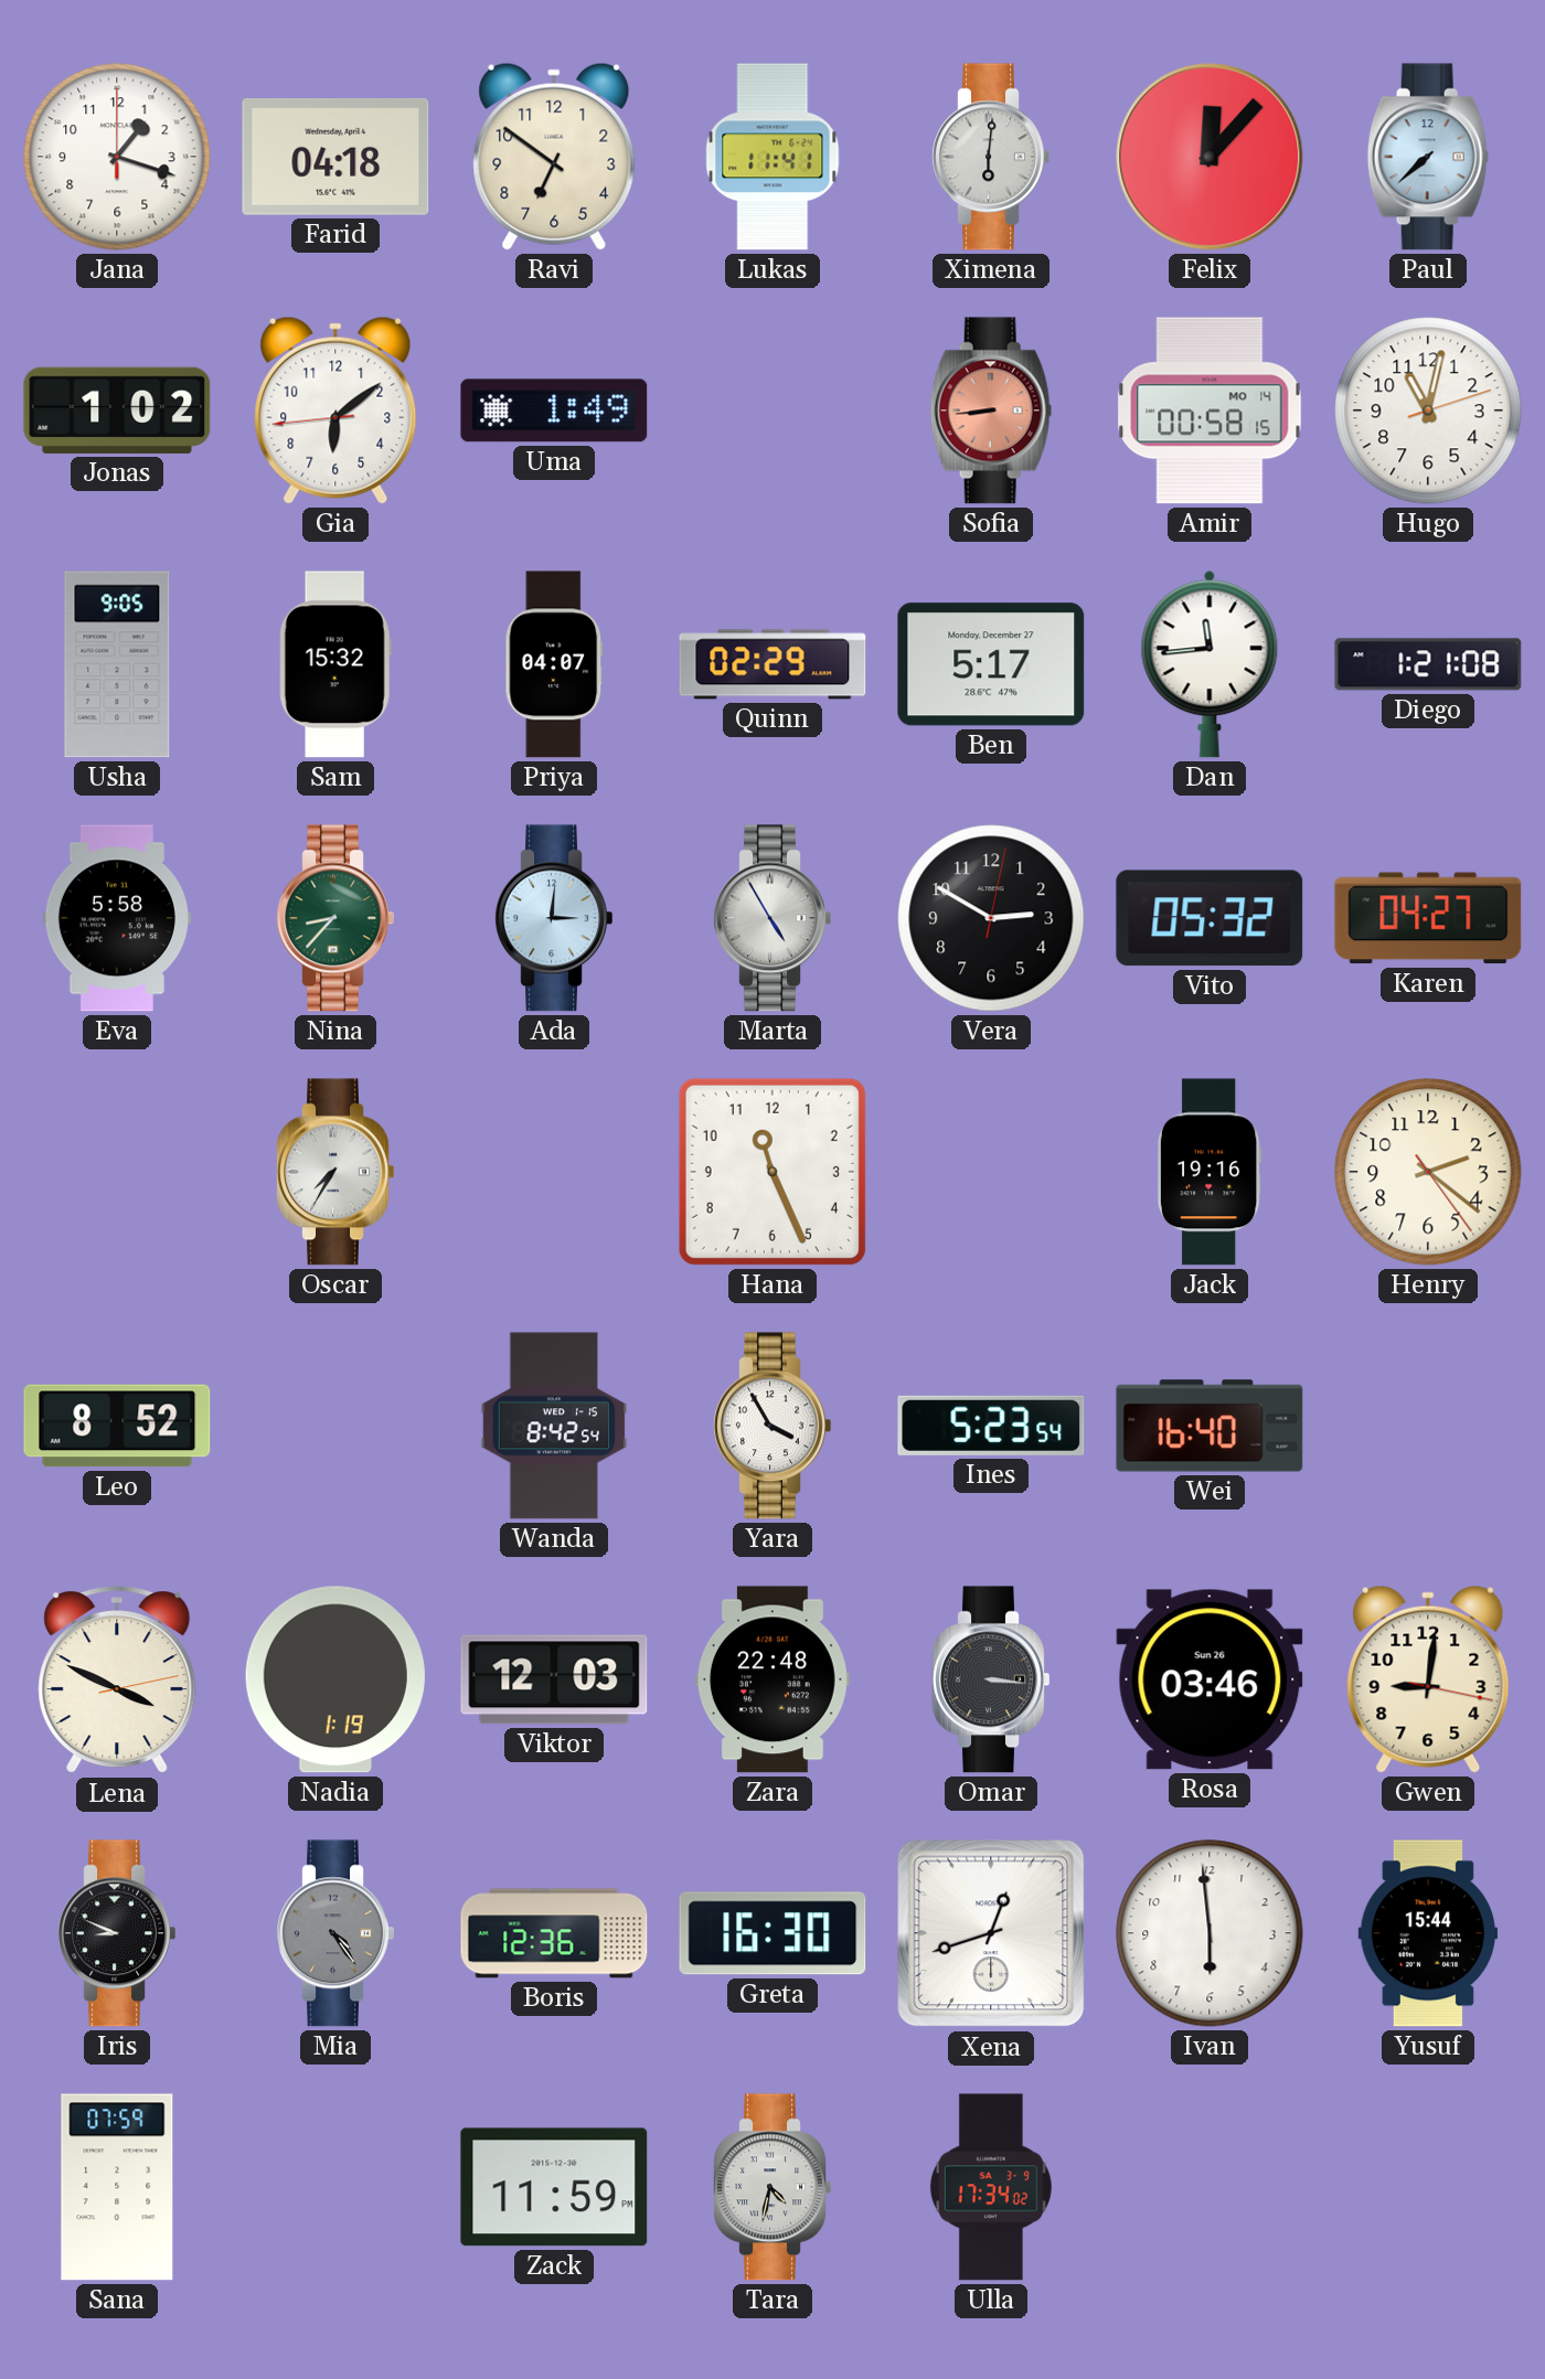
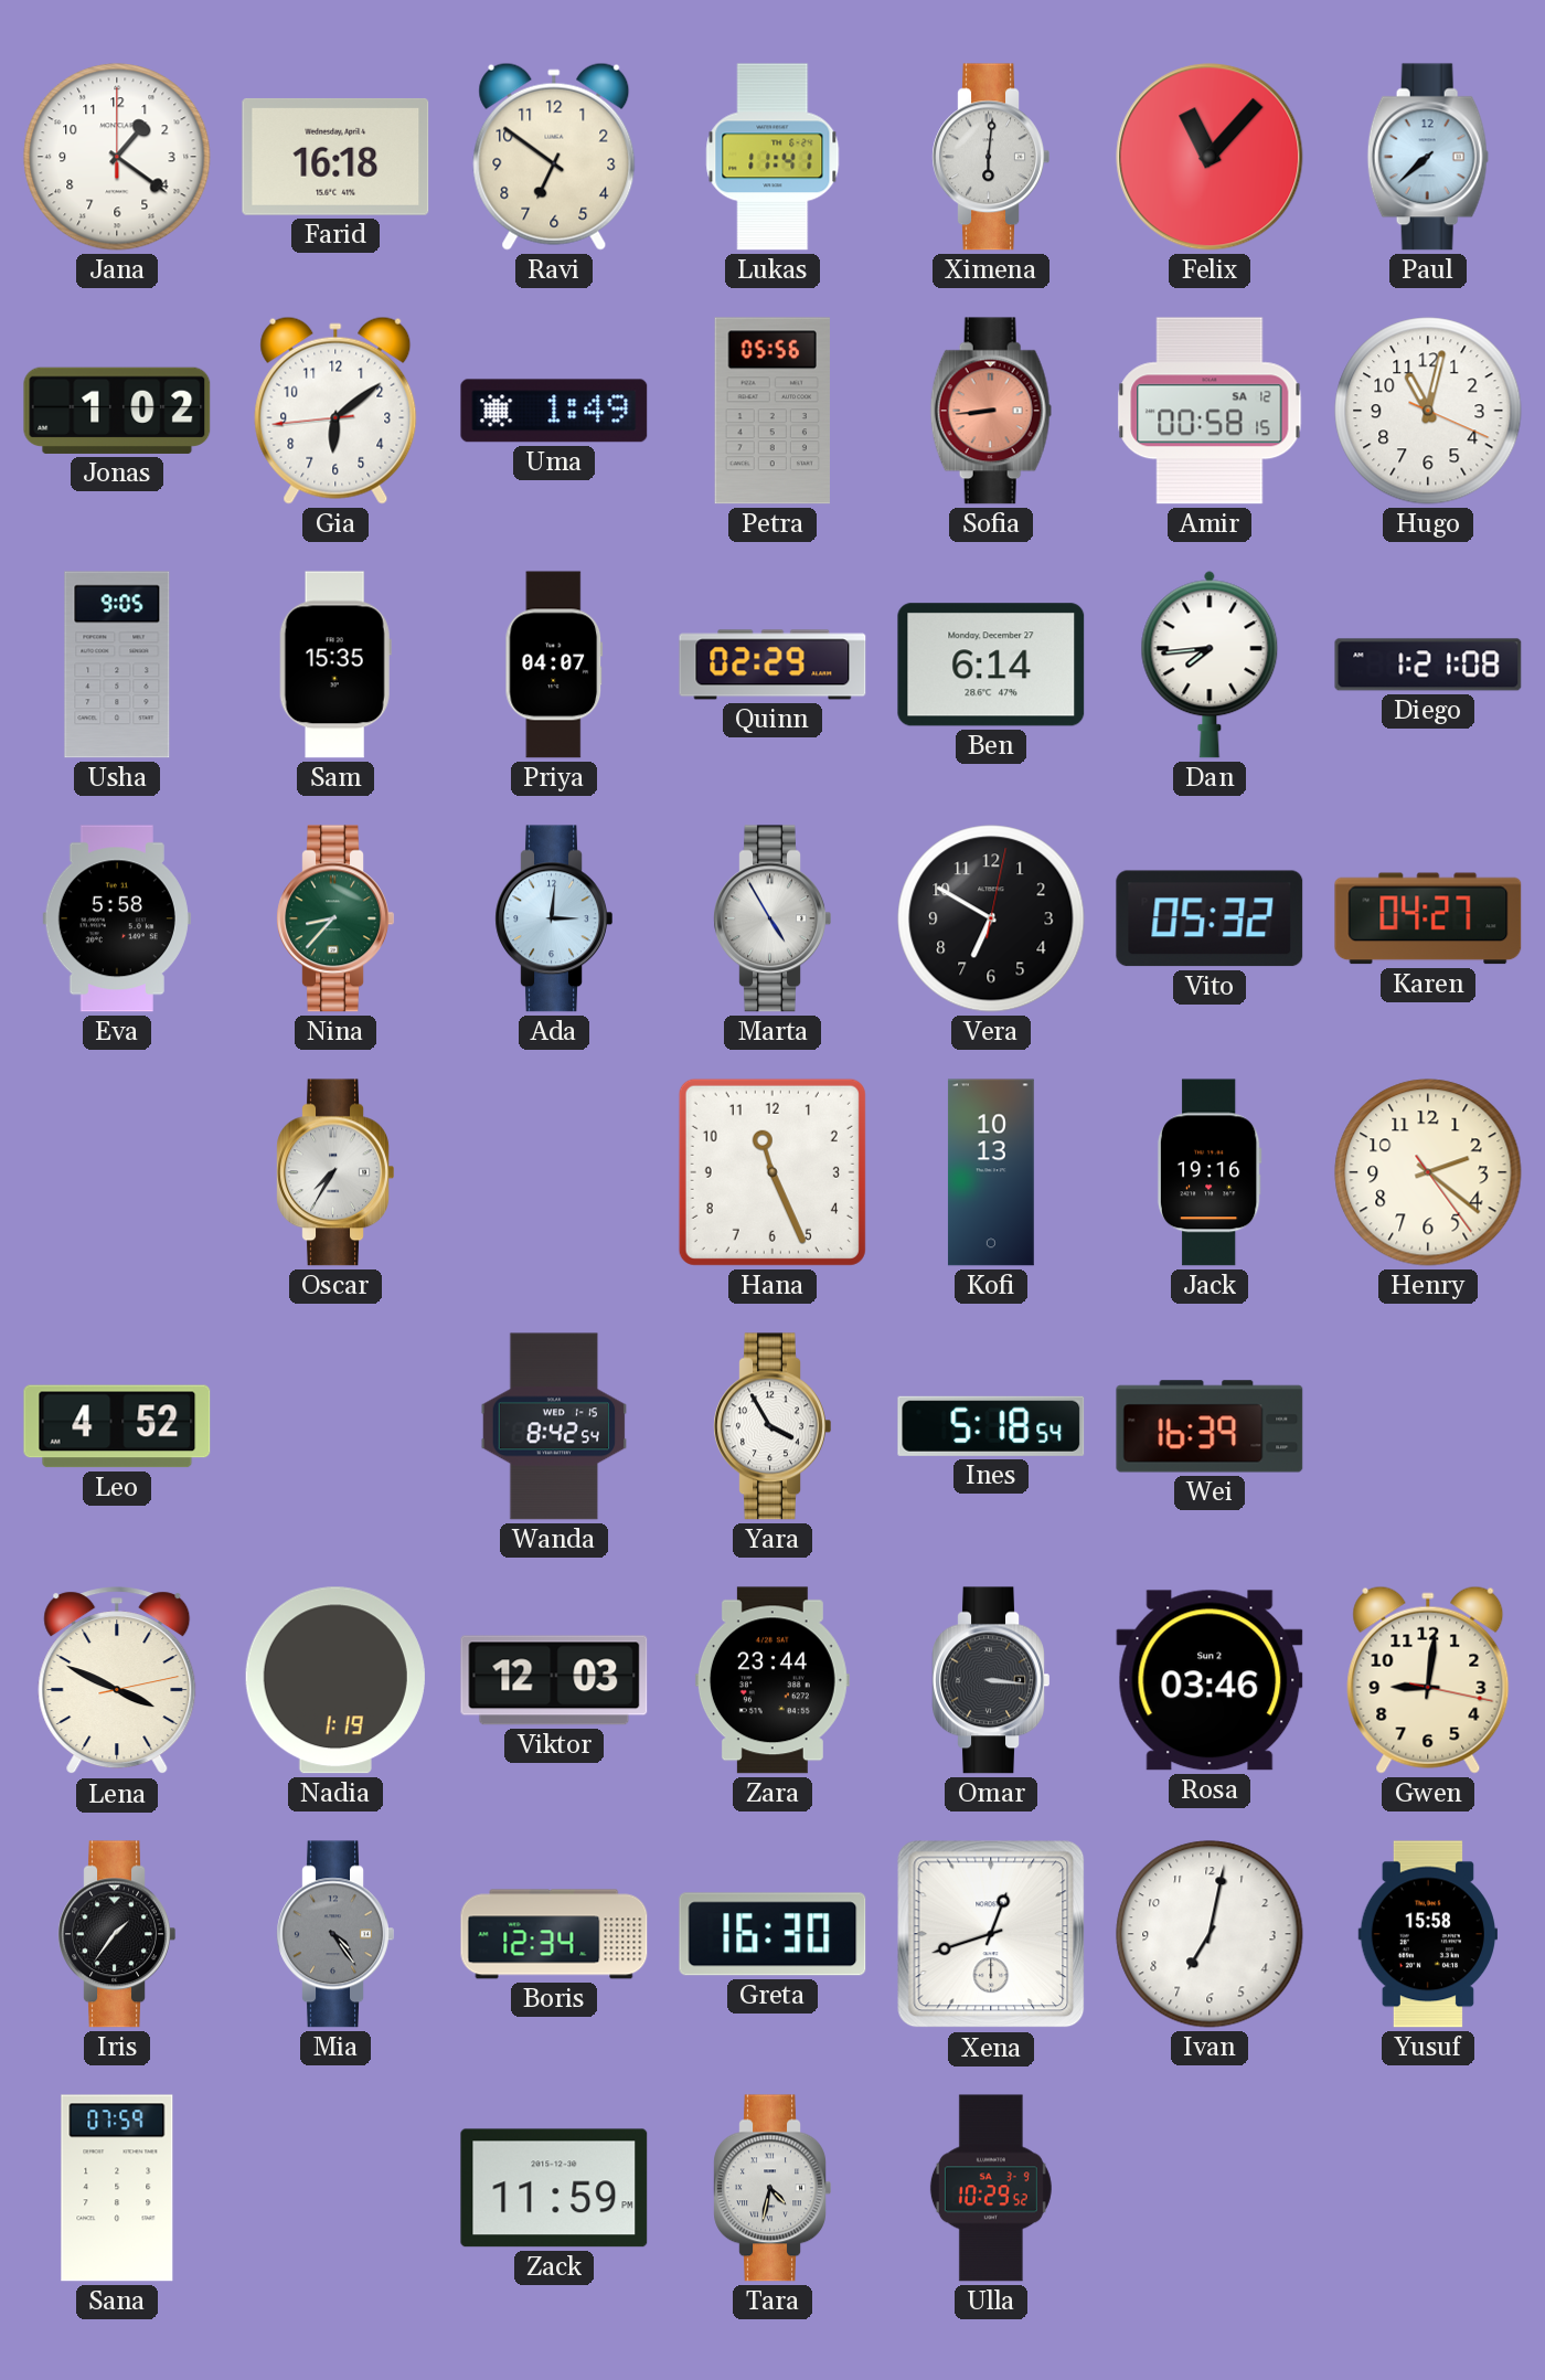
Jana: 1:18 -> 1:21 (117, 157)
Farid: 04:18 -> 16:18 (335, 157)
Felix: 12:07 -> 11:07 (1210, 157)
Petra: none -> 05:56 (772, 411)
Amir date: MO 14 -> SA 12 (1210, 411)
Hugo: 11:02:12 -> 11:02:19 (1428, 411)
Sam: 15:32 -> 15:35 (335, 665)
Ben: 5:17 -> 6:14 (991, 665)
Dan: 11:44 -> 7:44 (1210, 665)
Vera: 2:50 -> 6:50 (991, 918)
Kofi: none -> 10:13 (991, 1172)
Leo: 8:52 -> 4:52 (117, 1426)
Ines: 5:23 -> 5:18 (991, 1426)
Wei: 16:40 -> 16:39 (1210, 1426)
Zara: 22:48 -> 23:44 (772, 1680)
Rosa date: Sun 26 -> Sun 2 (1210, 1680)
Iris: 8:49 -> 1:36 (117, 1934)
Boris: 12:36 -> 12:34 (554, 1934)
Ivan: 5:59 -> 7:02 (1210, 1934)
Yusuf: 15:44 -> 15:58 (1427, 1934)
Ulla: 17:34 -> 10:29 (991, 2188)
